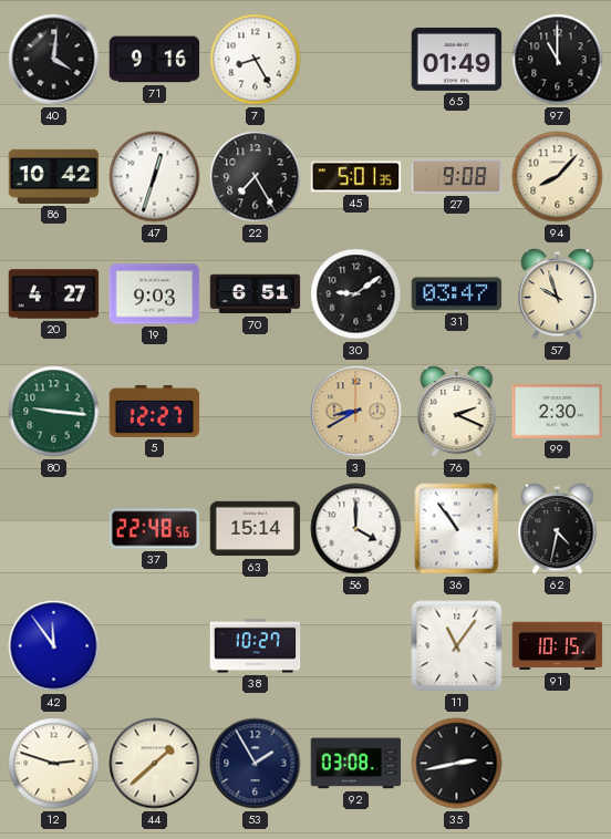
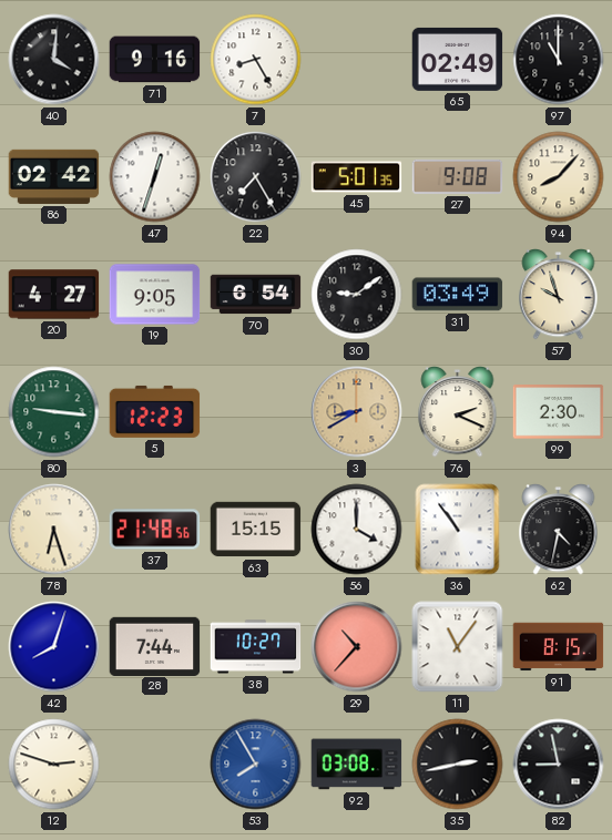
65: 01:49 -> 02:49 (458, 59)
86: 10:42 -> 02:42 (54, 176)
19: 9:03 -> 9:05 (155, 295)
70: 6:51 -> 6:54 (256, 295)
31: 03:47 -> 03:49 (458, 295)
5: 12:27 -> 12:23 (155, 411)
78: none -> 6:27 (54, 530)
37: 22:48 -> 21:48 (155, 530)
63: 15:14 -> 15:15 (256, 530)
42: 11:54 -> 8:03 (54, 647)
28: none -> 7:44 (155, 646)
29: none -> 10:37 (357, 647)
91: 10:15 -> 8:15 (559, 647)
44: 1:38 -> none (155, 764)
53: 1:55 -> 7:55 (256, 765)
53 dial: navy -> blue (256, 765)
82: none -> 8:58 (559, 765)
